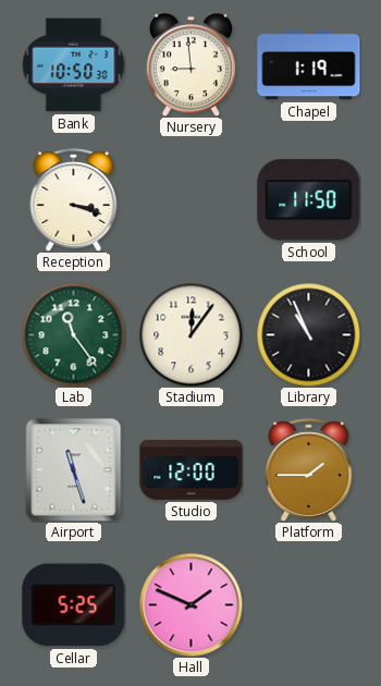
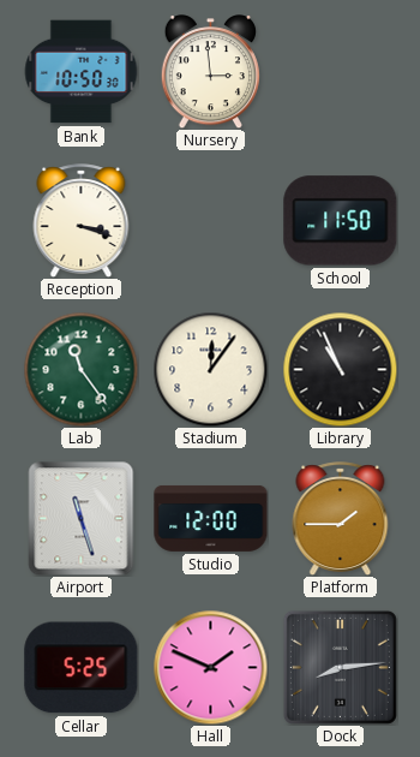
Nursery: 8:59 -> 2:59 (210, 72)
Chapel: 1:19 -> none (309, 65)
Dock: none -> 8:14 (340, 667)
